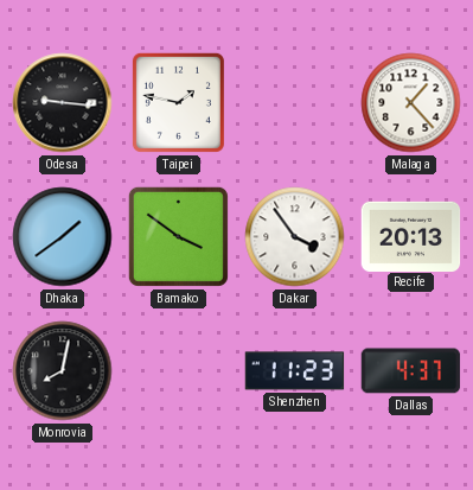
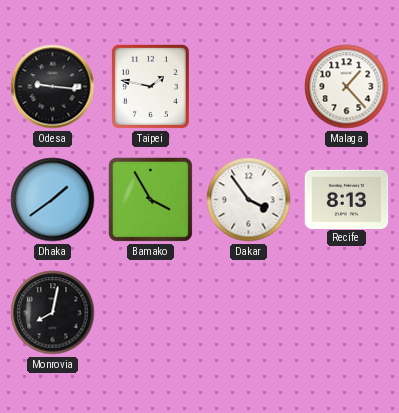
Bamako: 3:51 -> 3:55 (150, 199)
Recife: 20:13 -> 8:13 (347, 199)
Shenzhen: 11:23 -> none (295, 371)
Dallas: 4:37 -> none (411, 371)
